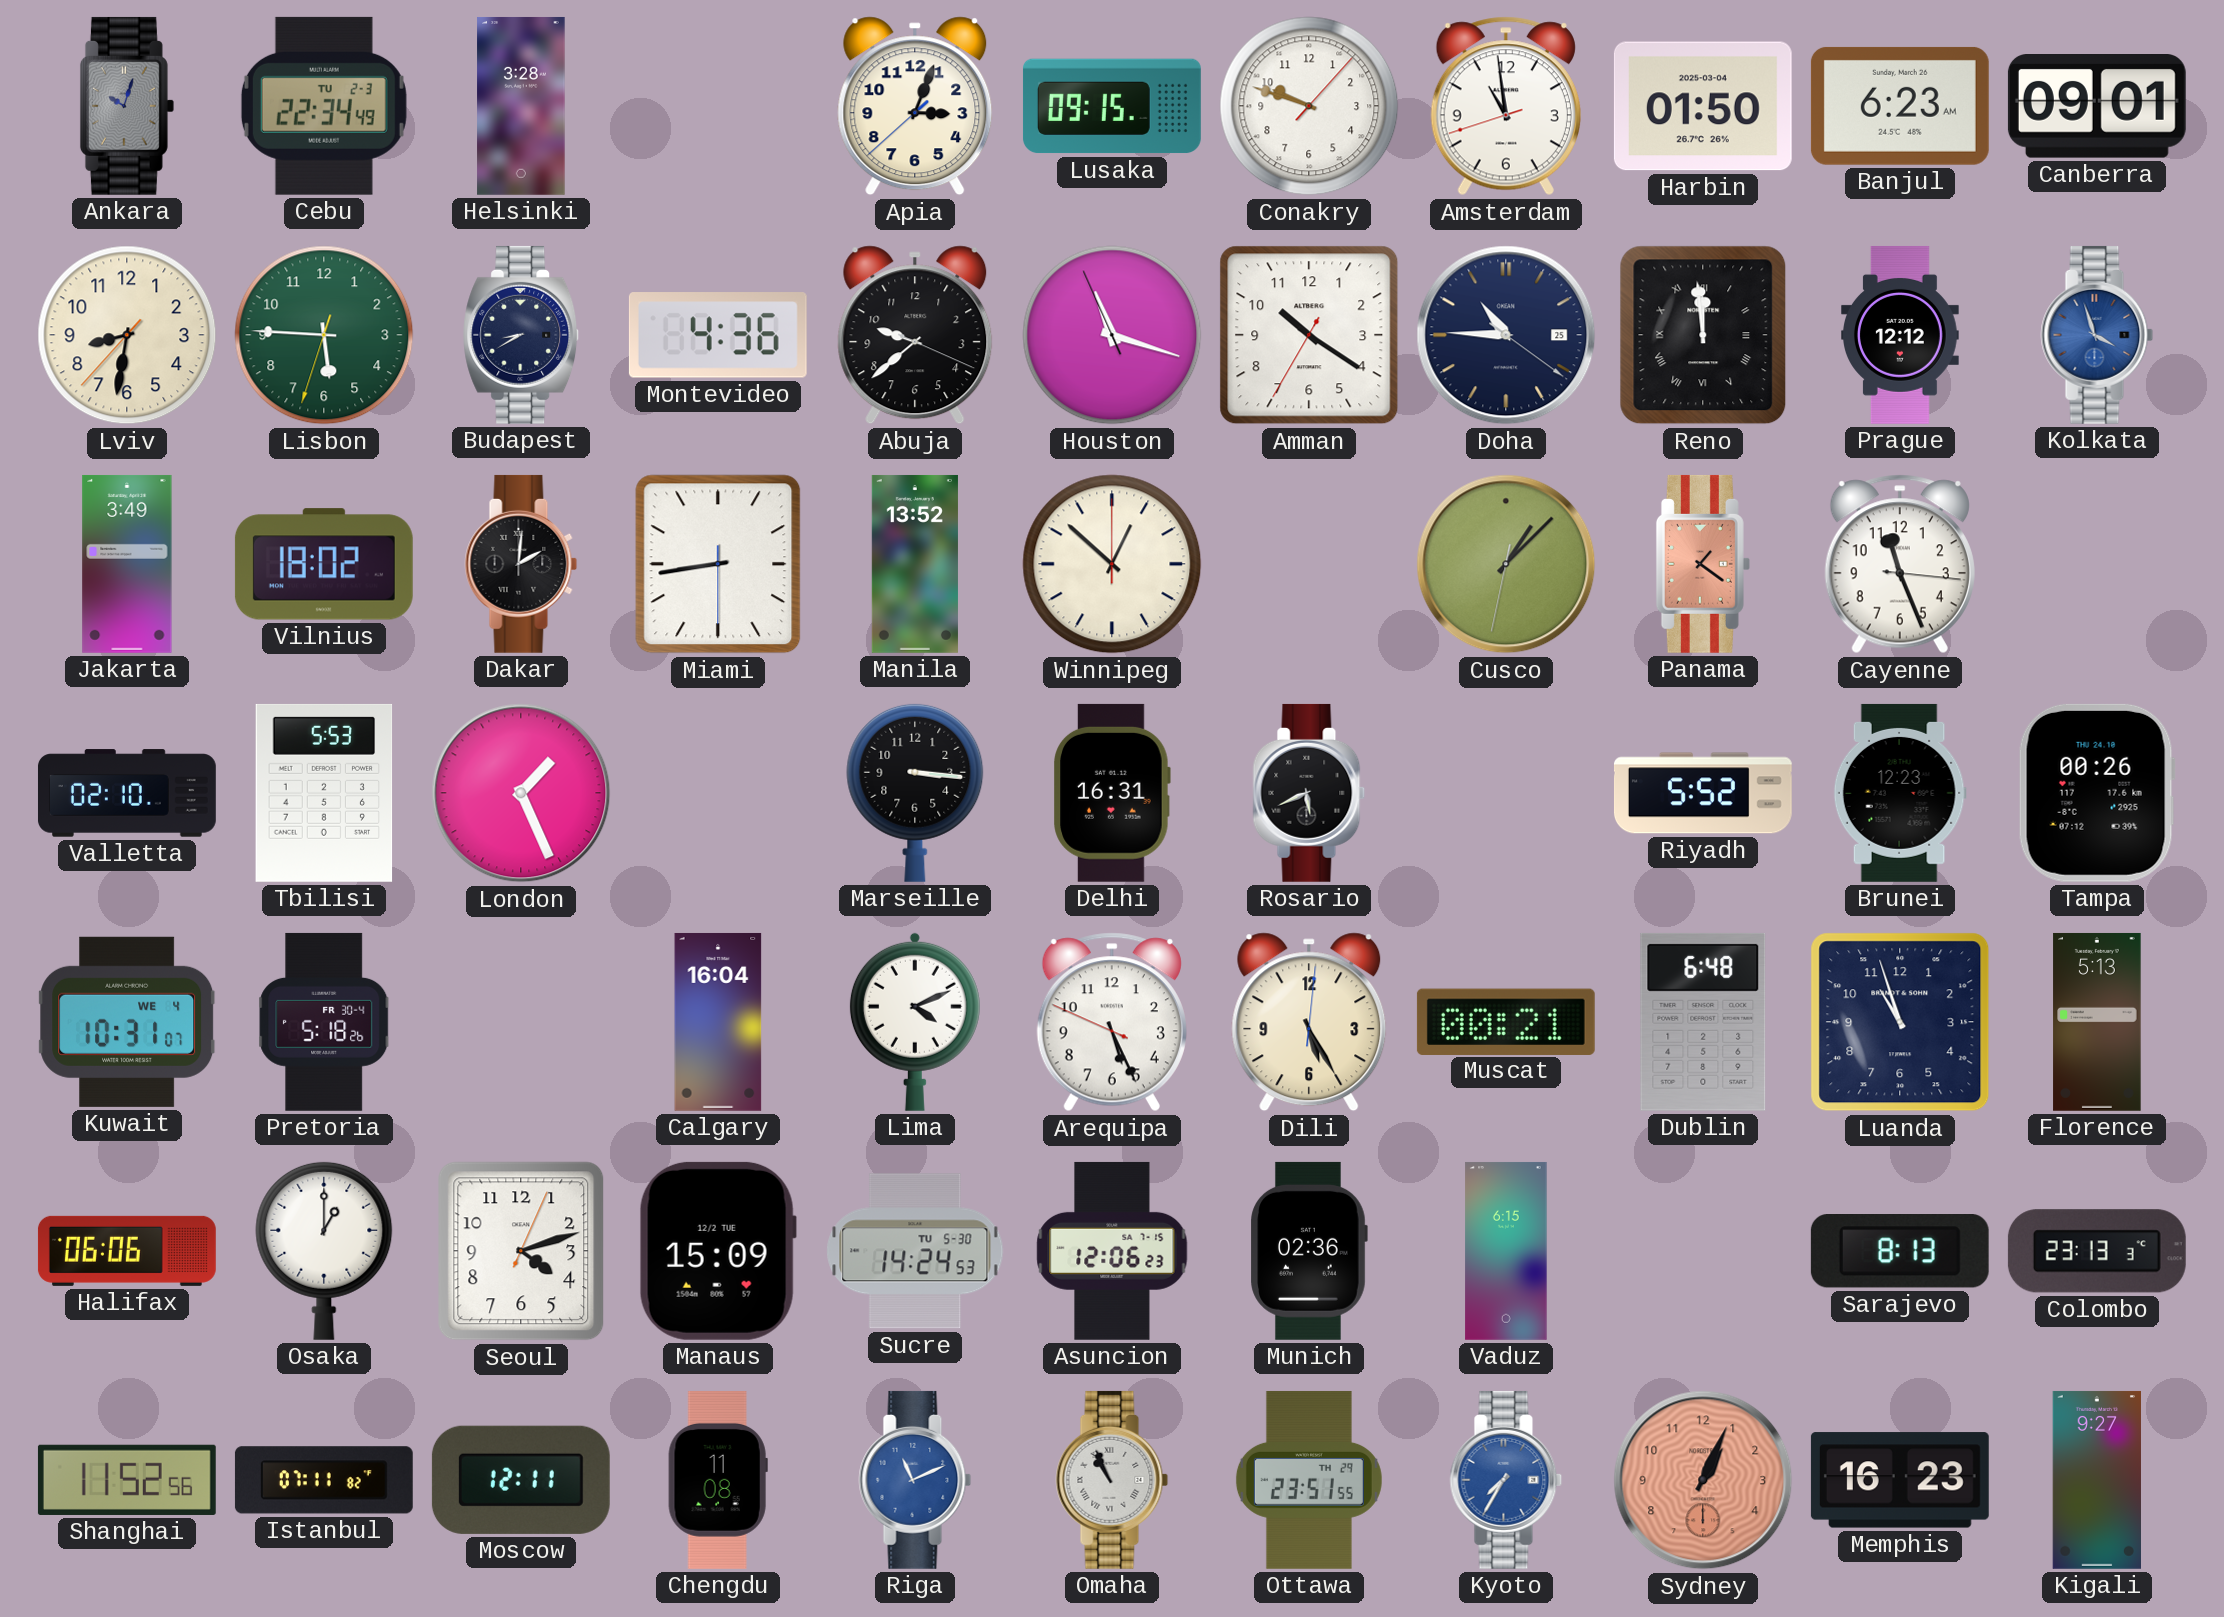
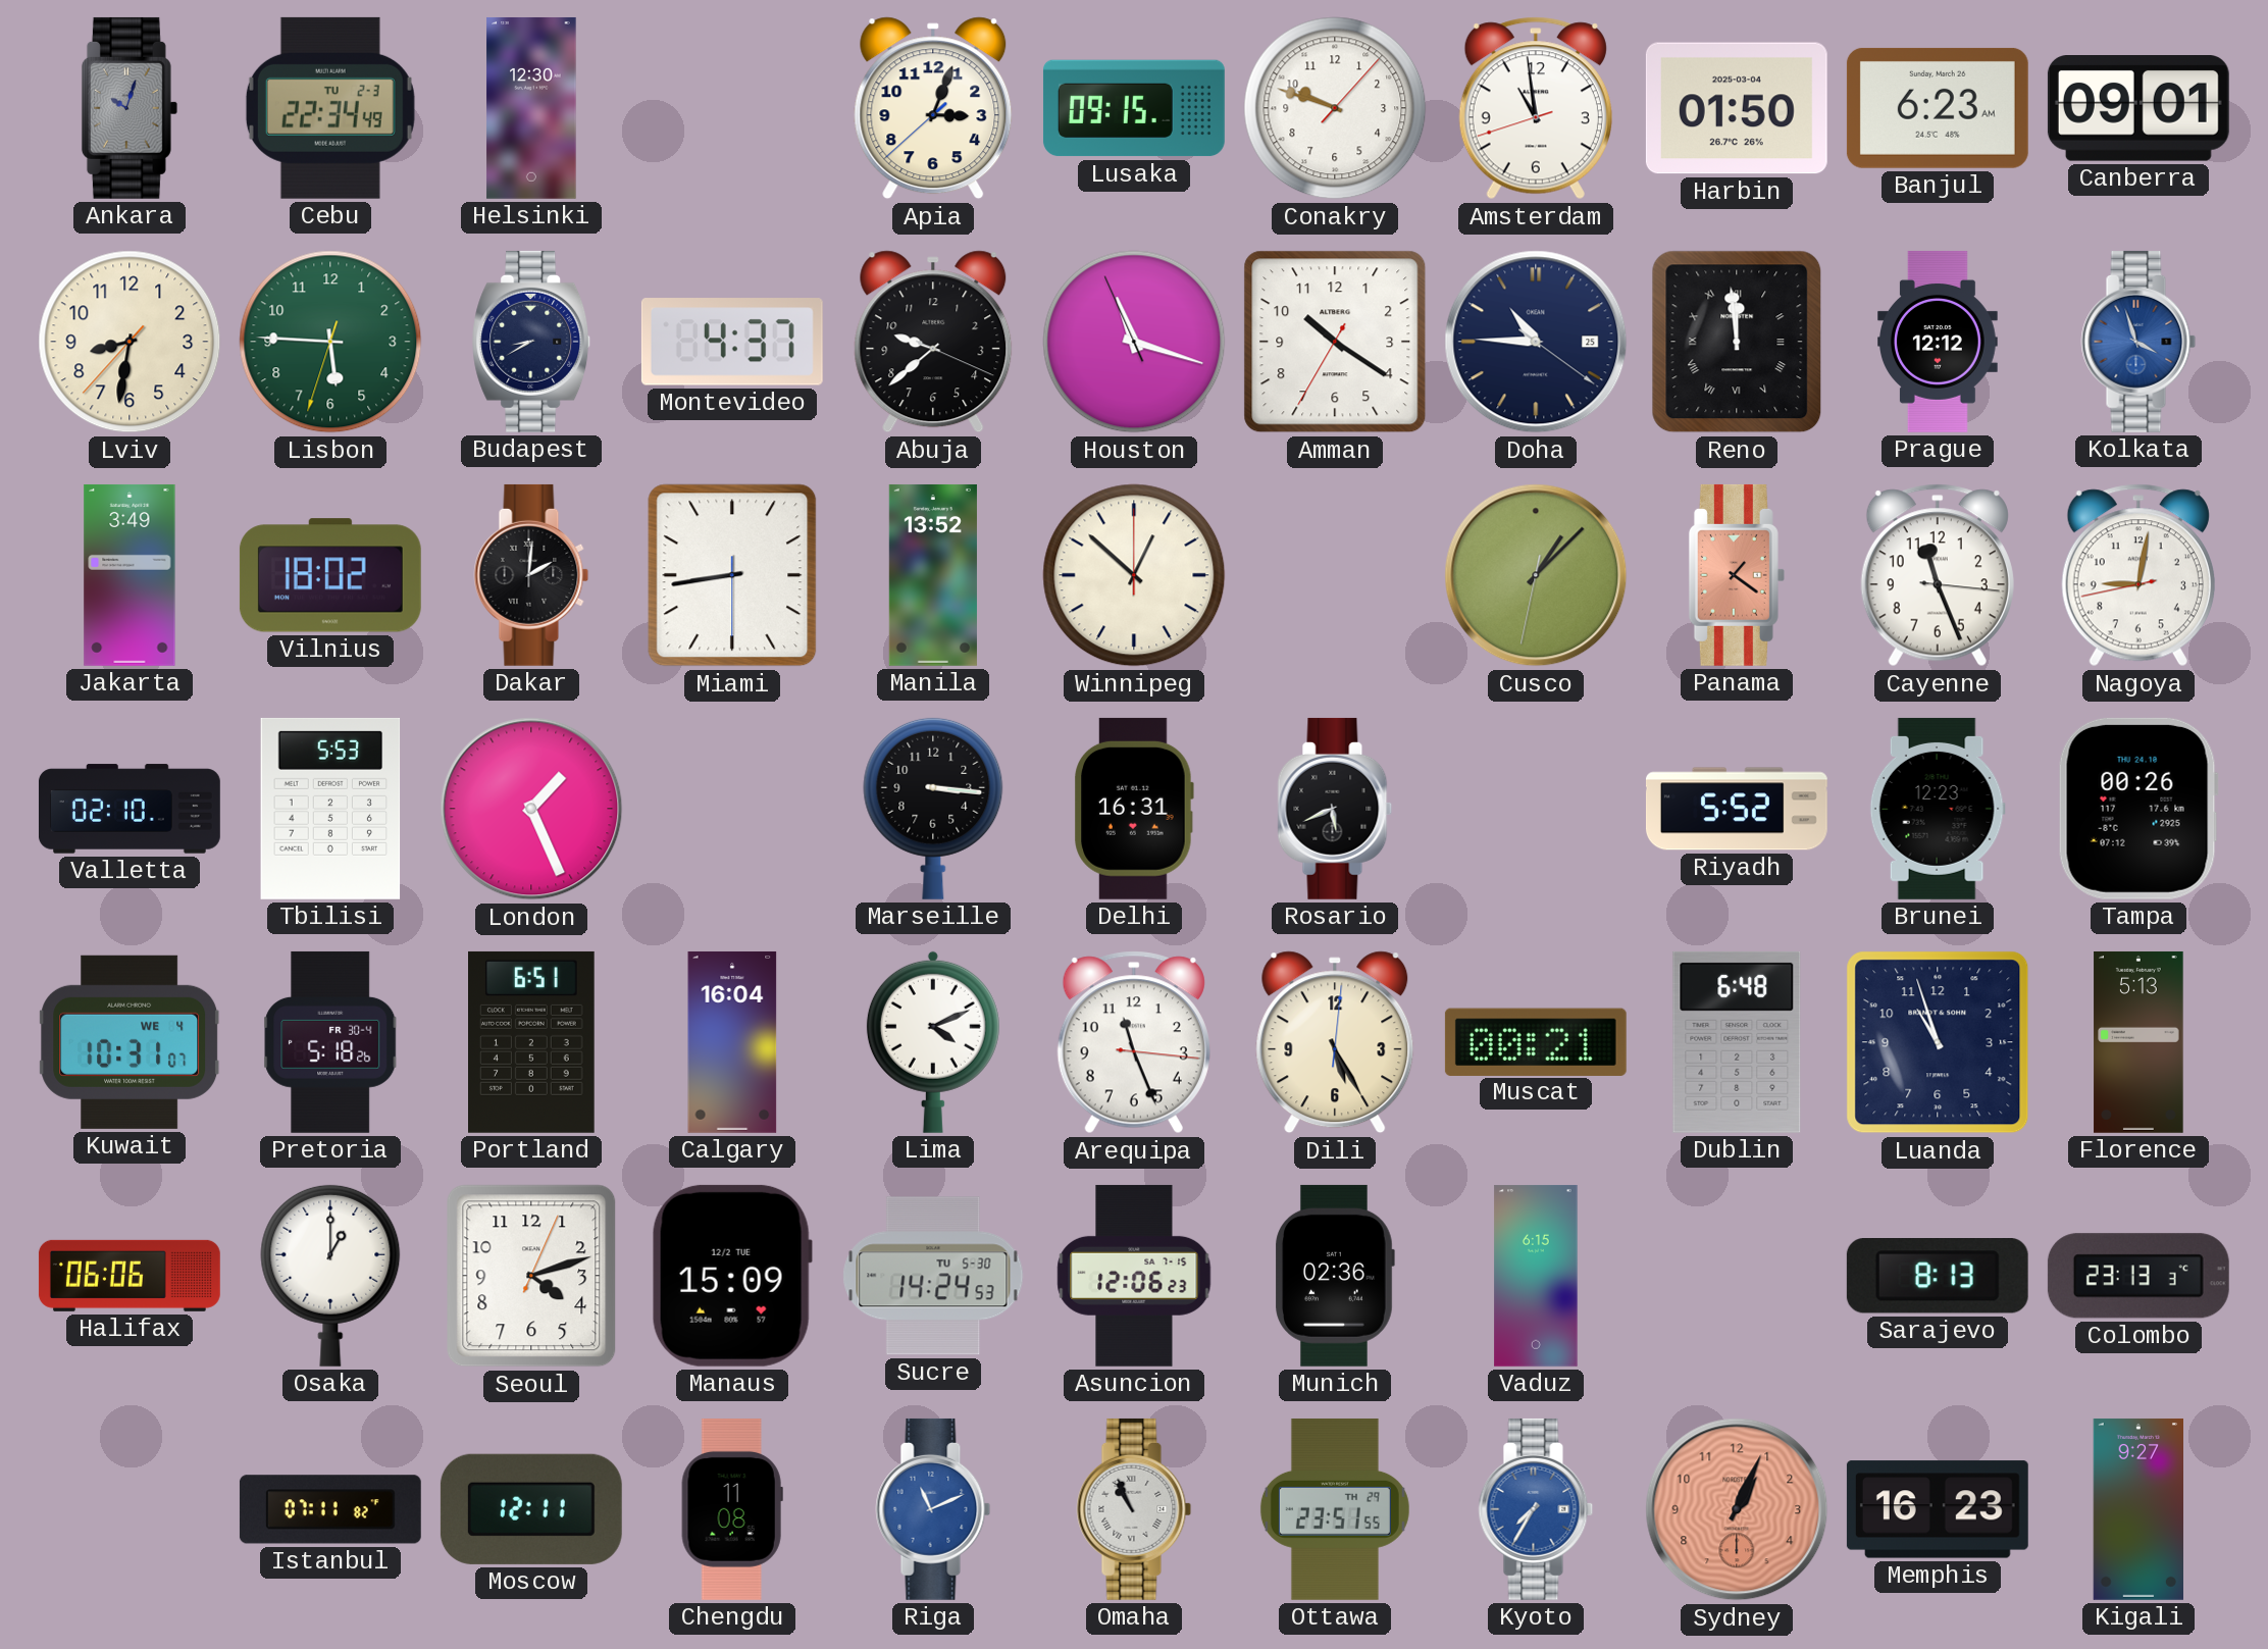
Helsinki: 3:28 -> 12:30 (531, 108)
Montevideo: 4:36 -> 4:37 (732, 342)
Nagoya: none -> 9:01 (2138, 575)
Portland: none -> 6:51 (532, 1042)
Arequipa: 5:25 -> 11:26 (1134, 1042)
Shanghai: 11:52 -> none (127, 1480)
